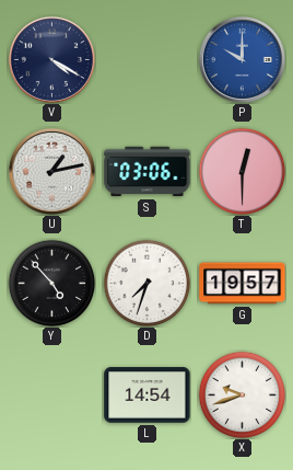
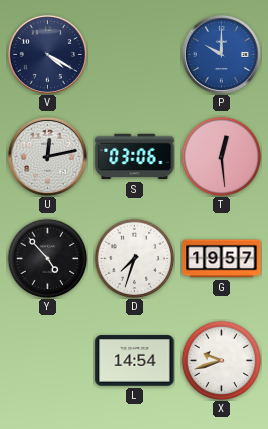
U: 1:13 -> 12:13 (47, 156)
T: 12:30 -> 12:29 (221, 156)
